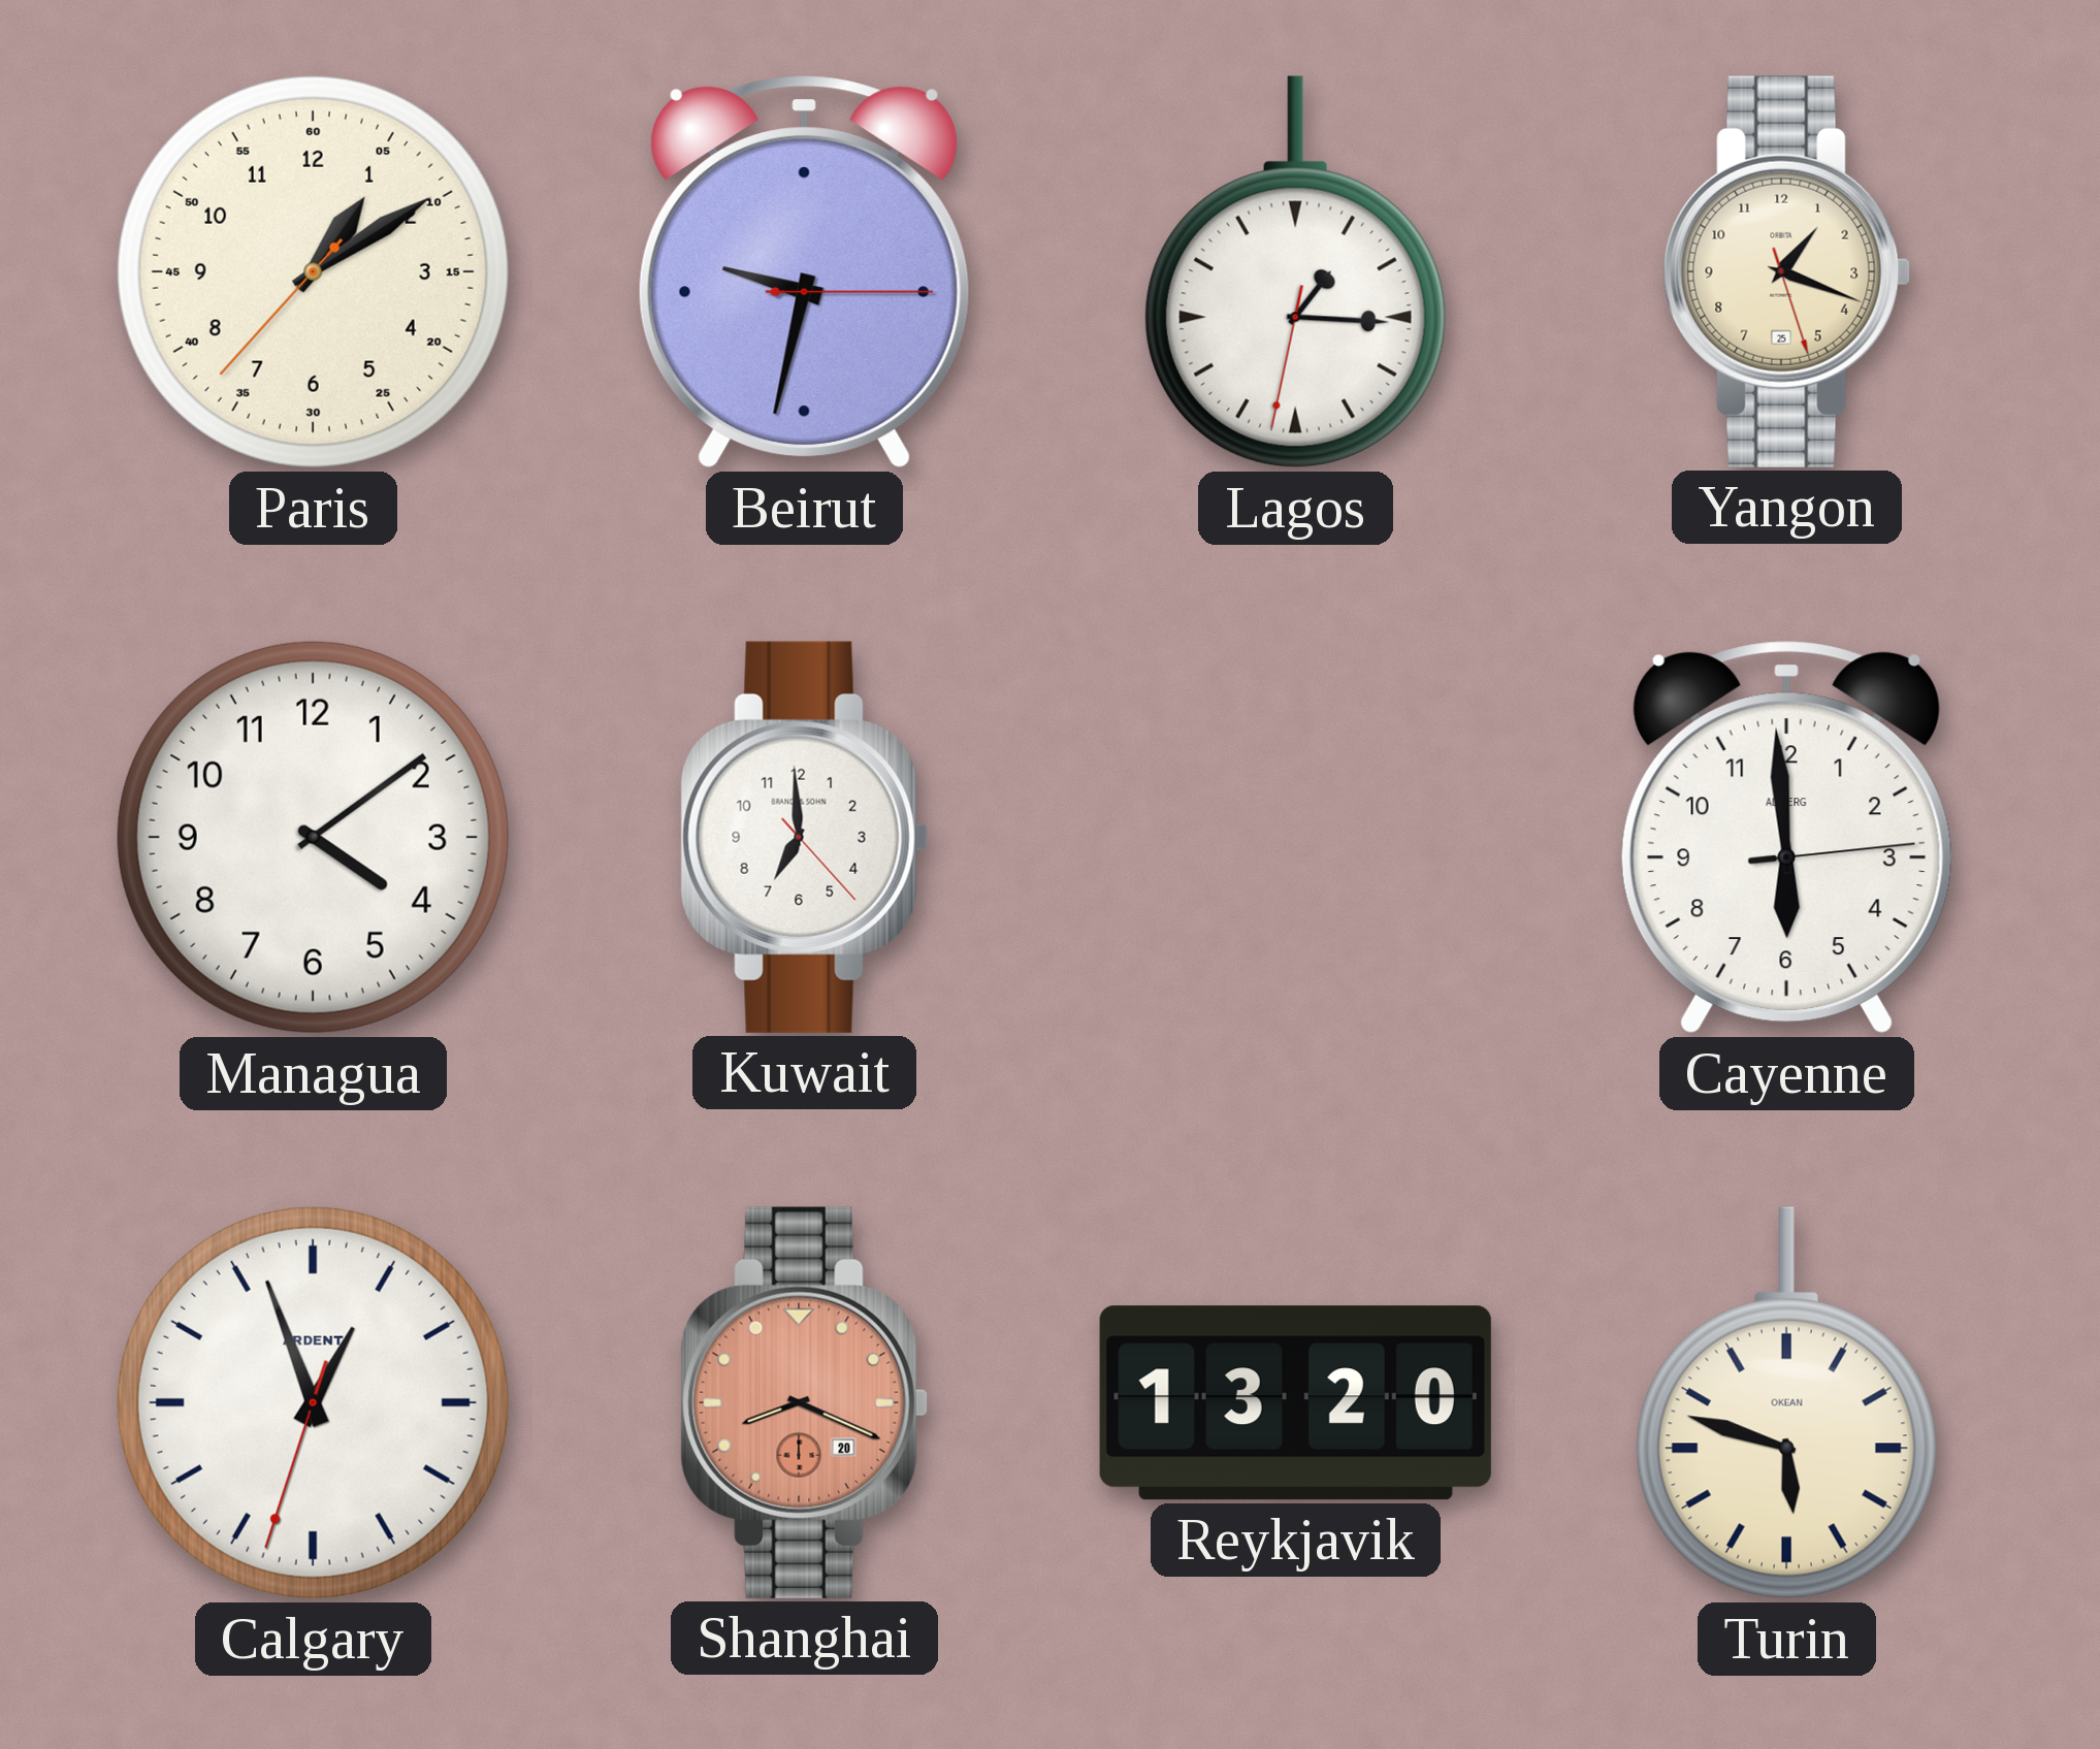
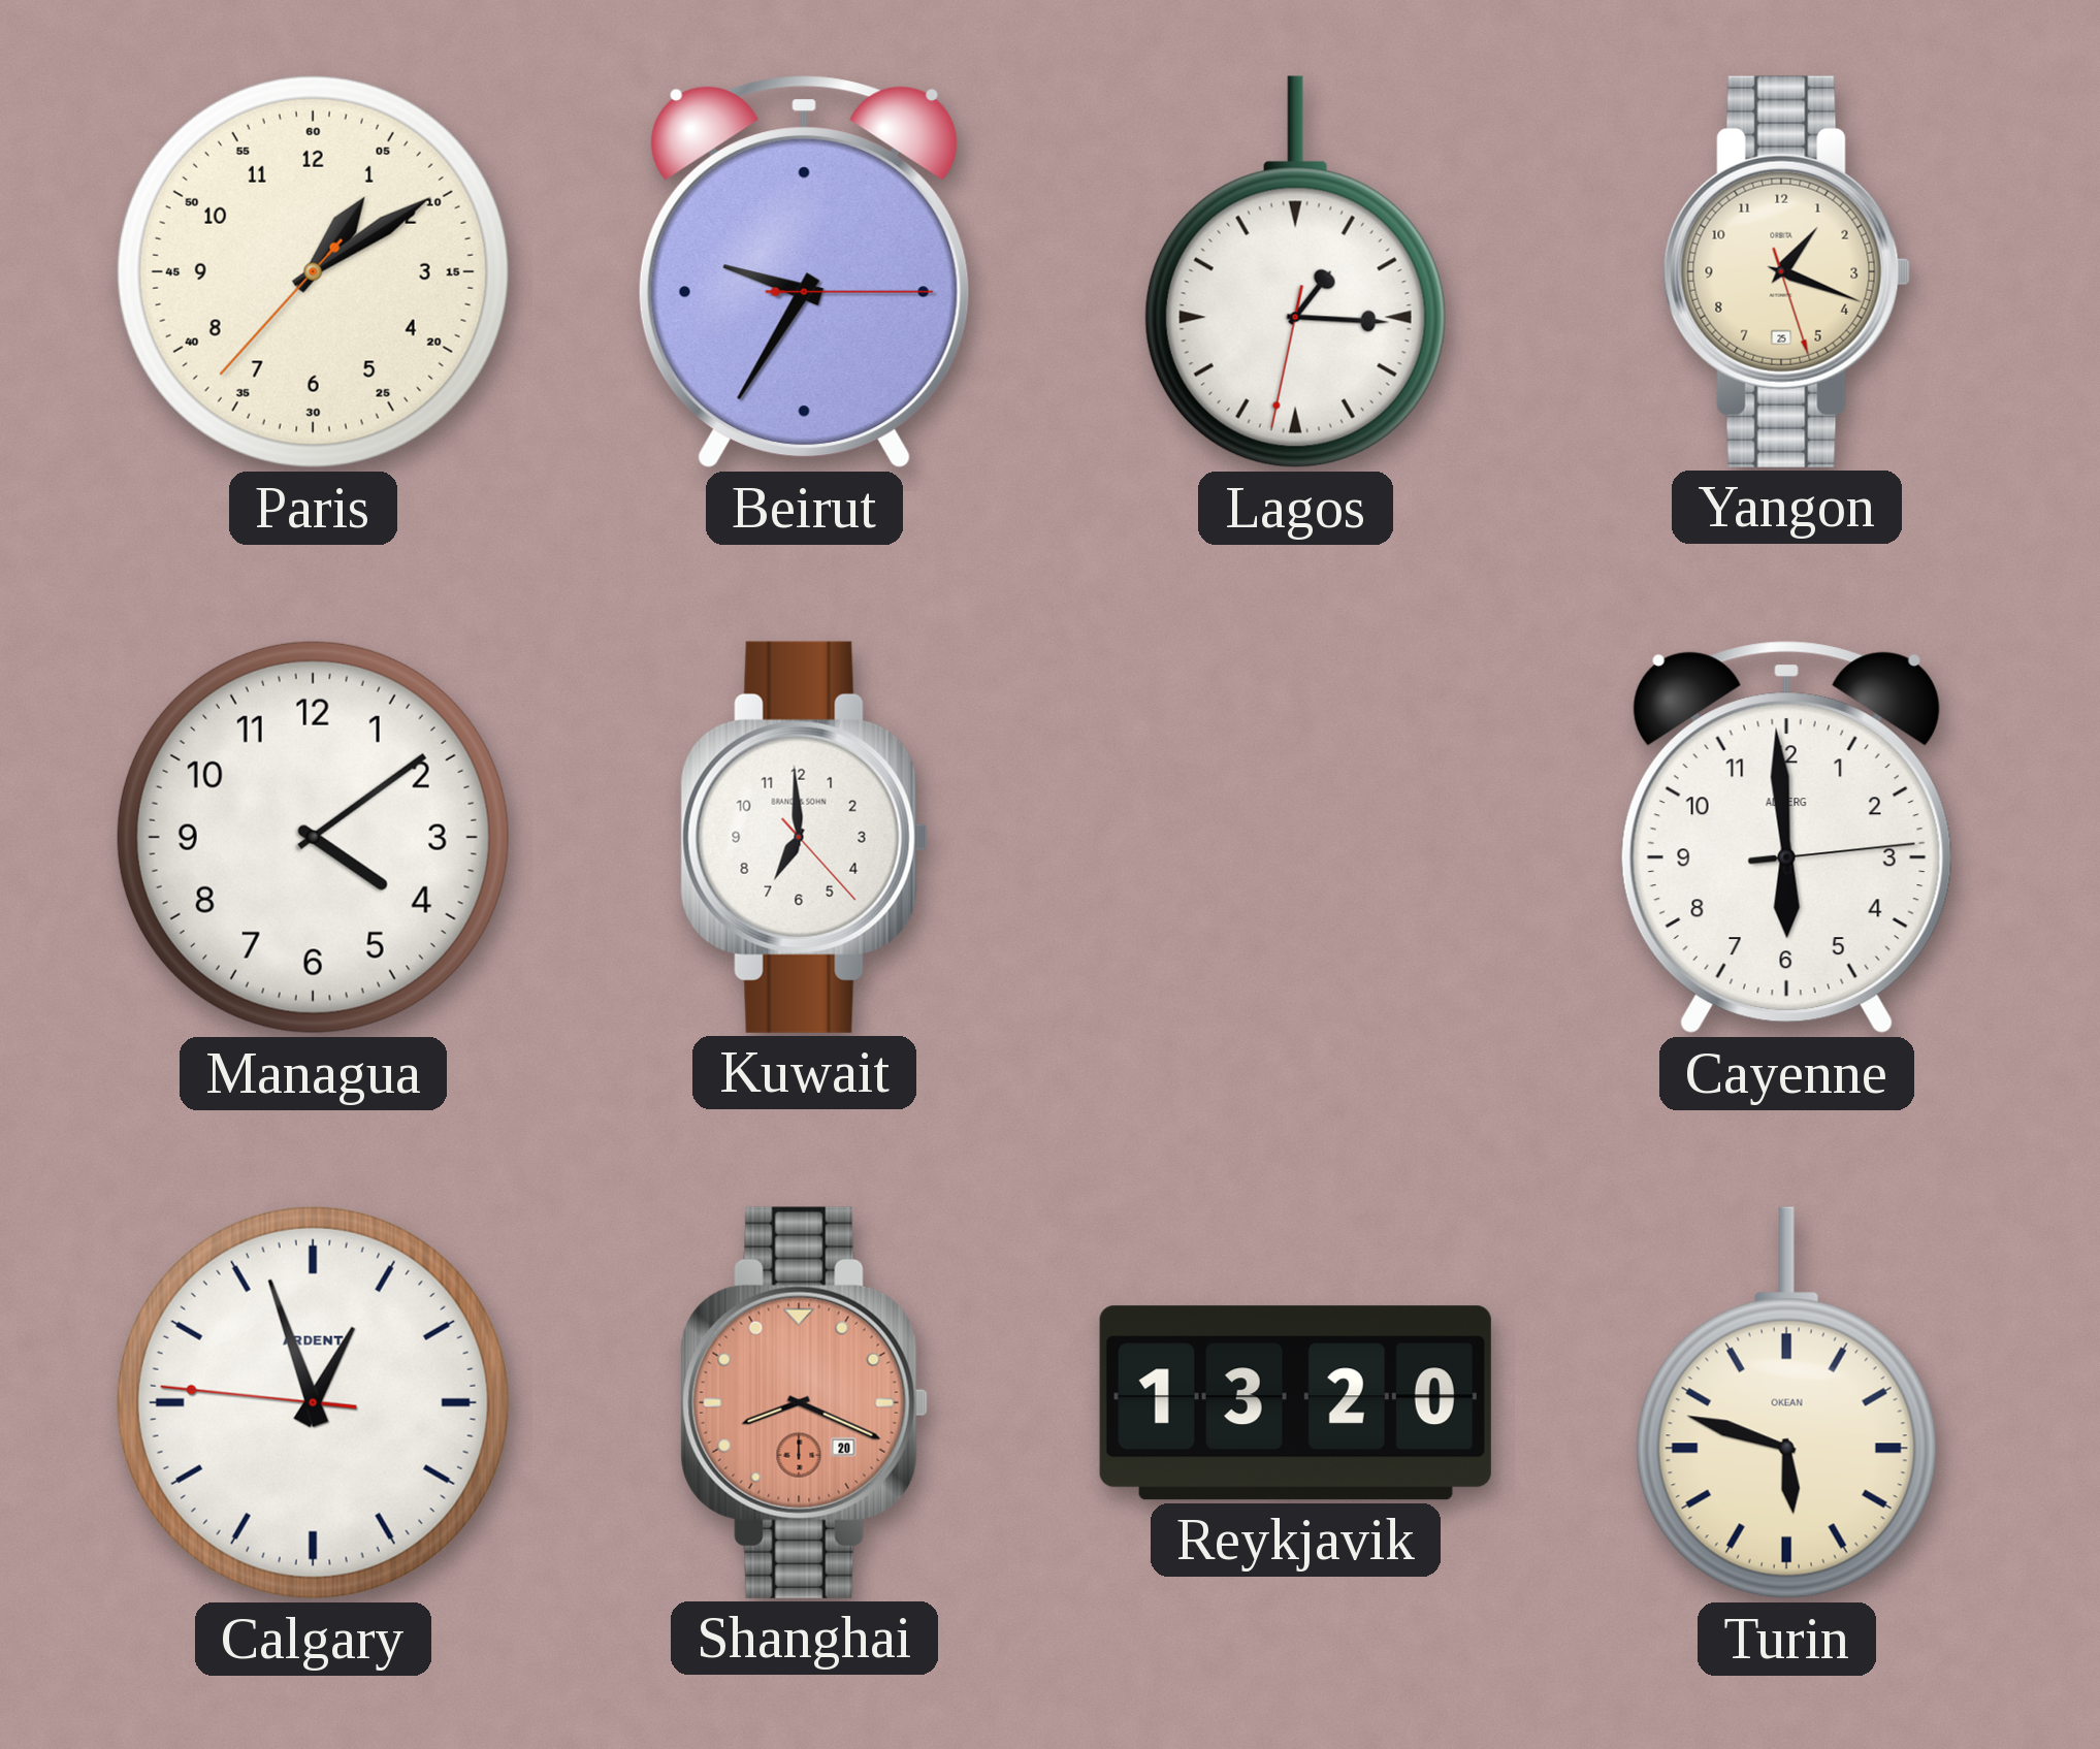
Beirut: 9:32 -> 9:35 (804, 272)
Calgary: 12:56:33 -> 12:56:46 (313, 1402)
